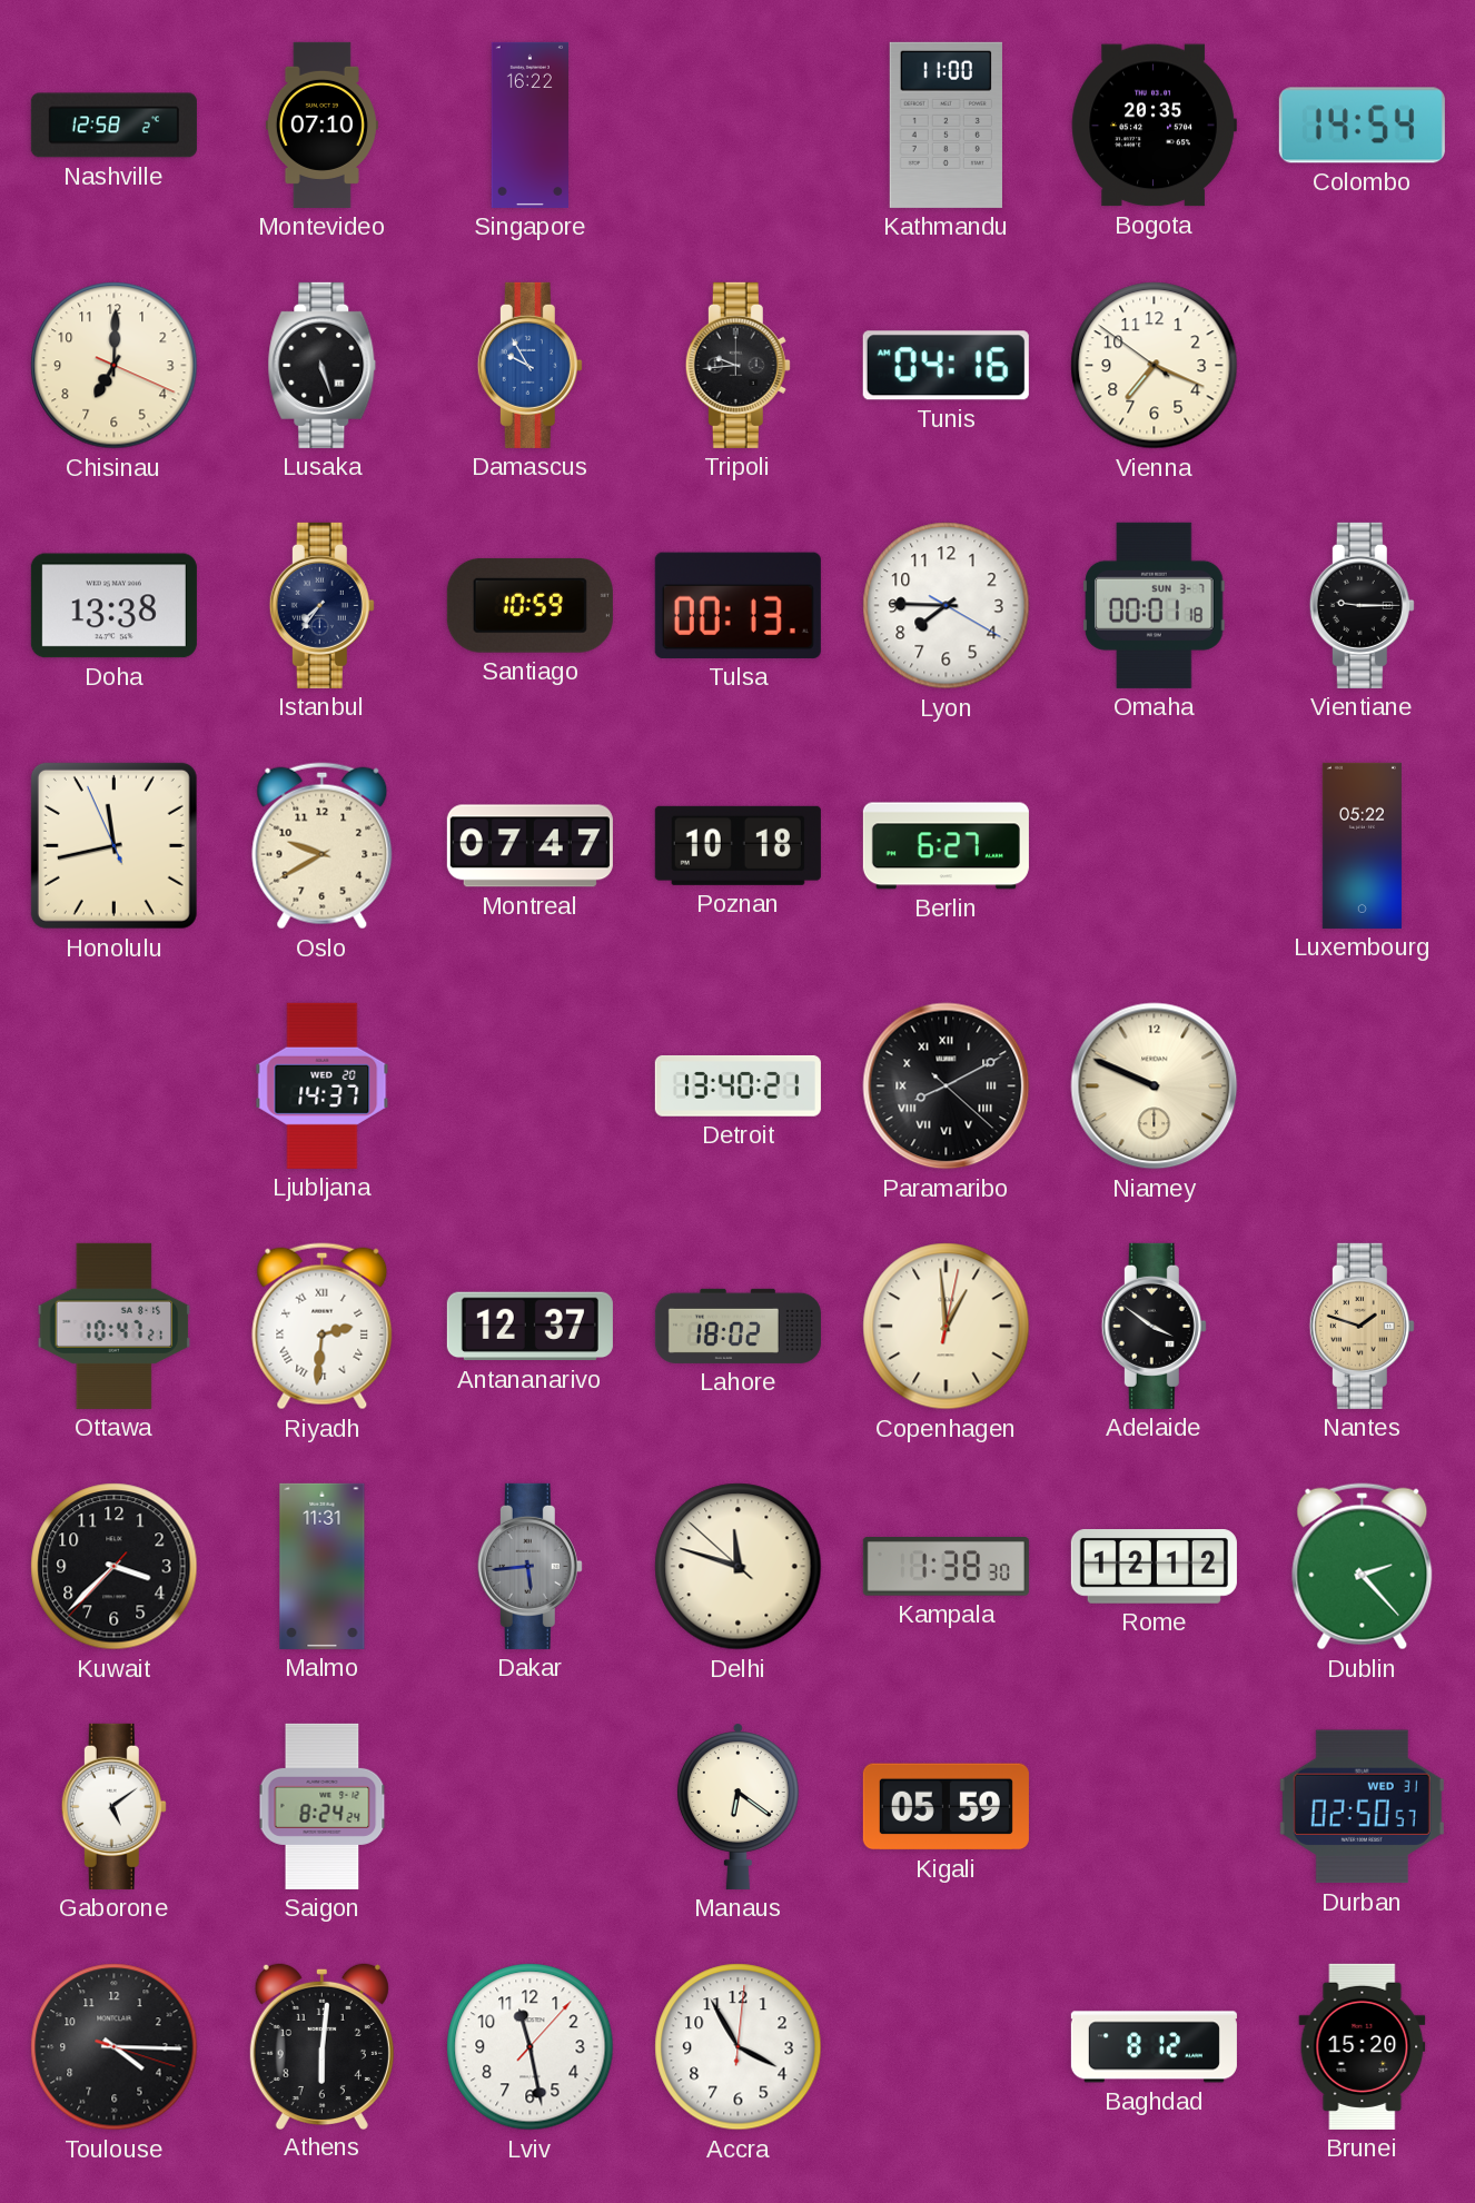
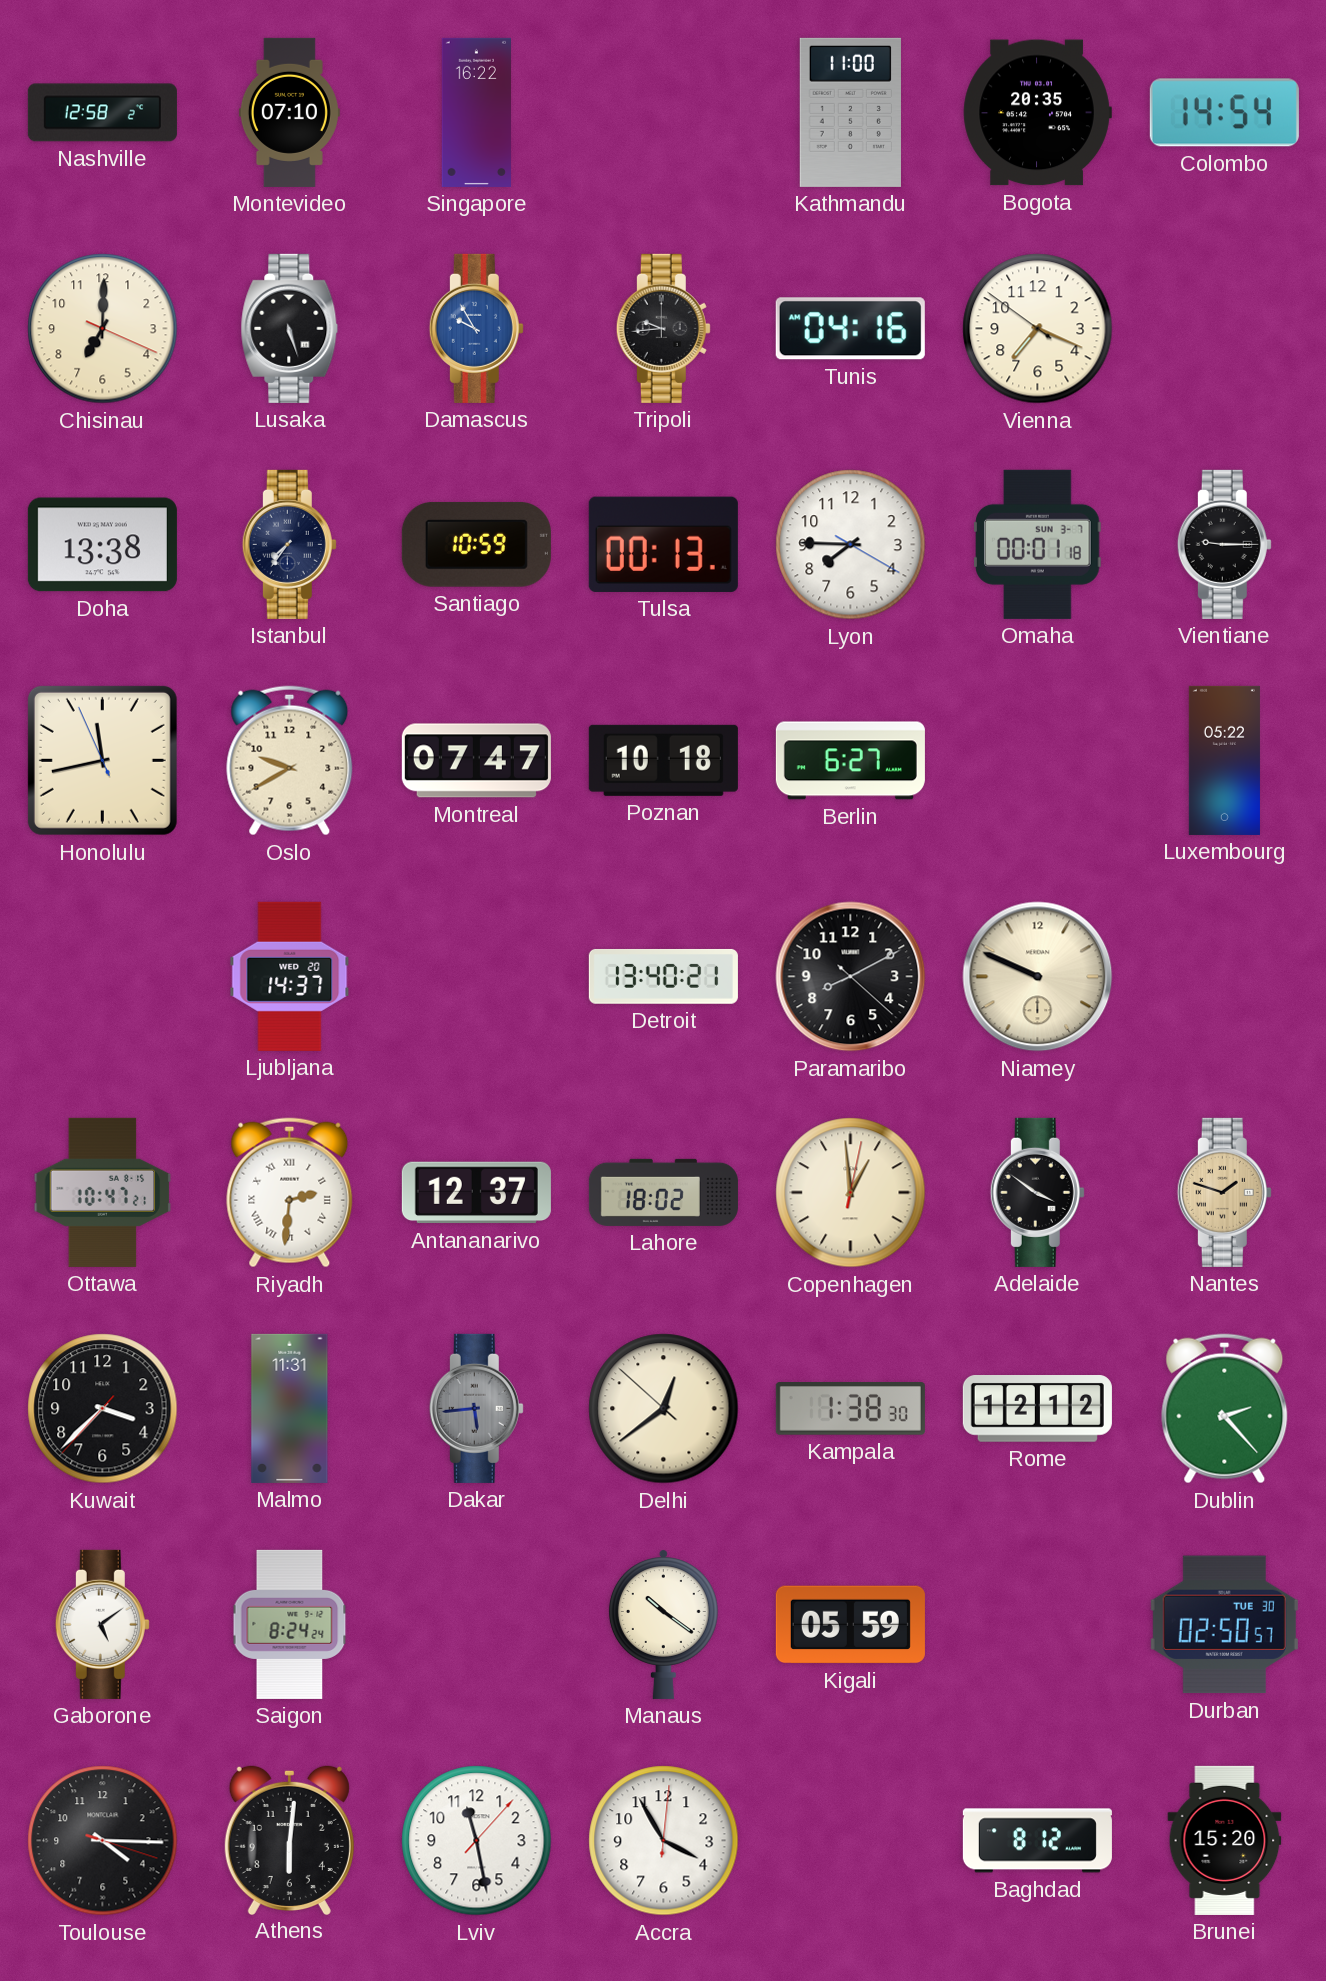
Paramaribo numerals: Roman -> Arabic (851, 977)
Delhi: 11:47 -> 12:38 (664, 1409)
Manaus: 6:21 -> 10:21 (663, 1624)
Durban date: WED 31 -> TUE 30 (1224, 1625)
